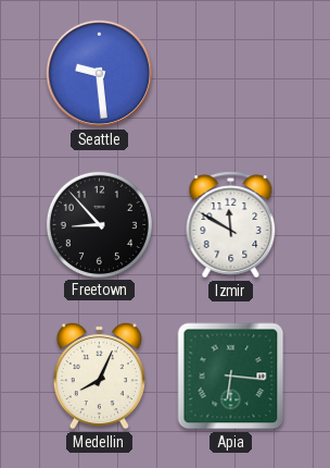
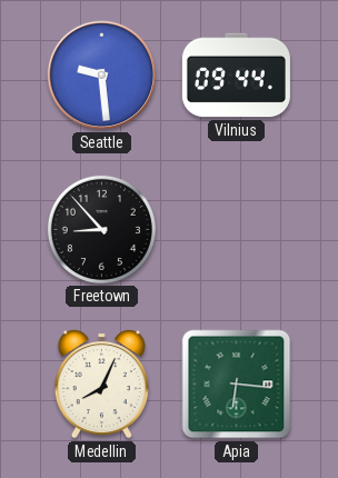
Vilnius: none -> 09:44 (236, 76)
Izmir: 11:50 -> none (231, 225)
